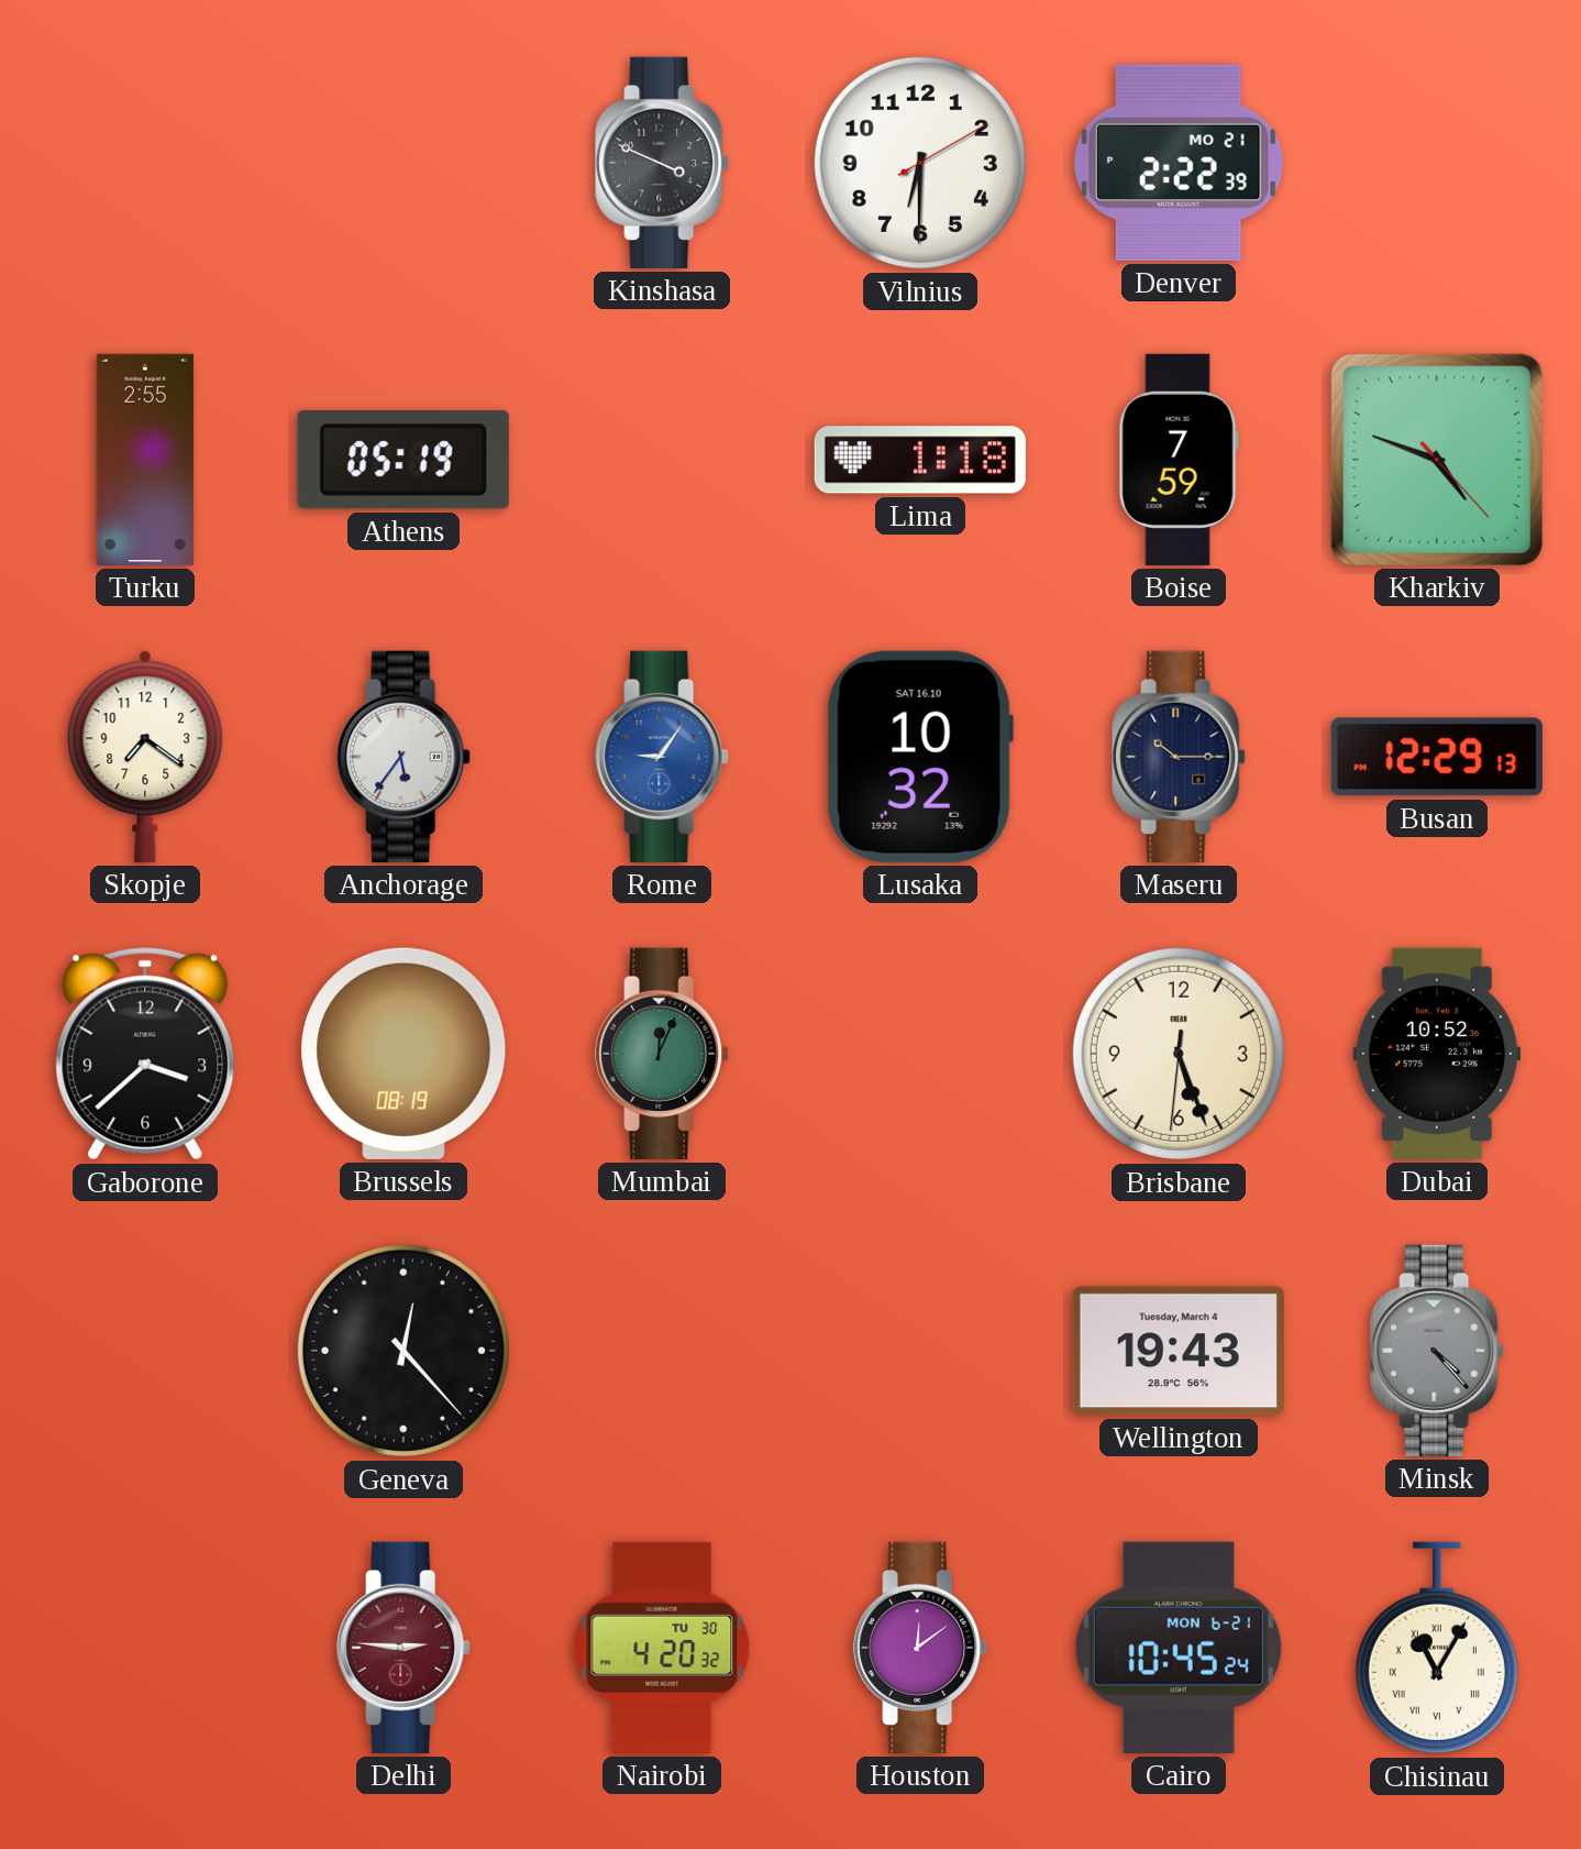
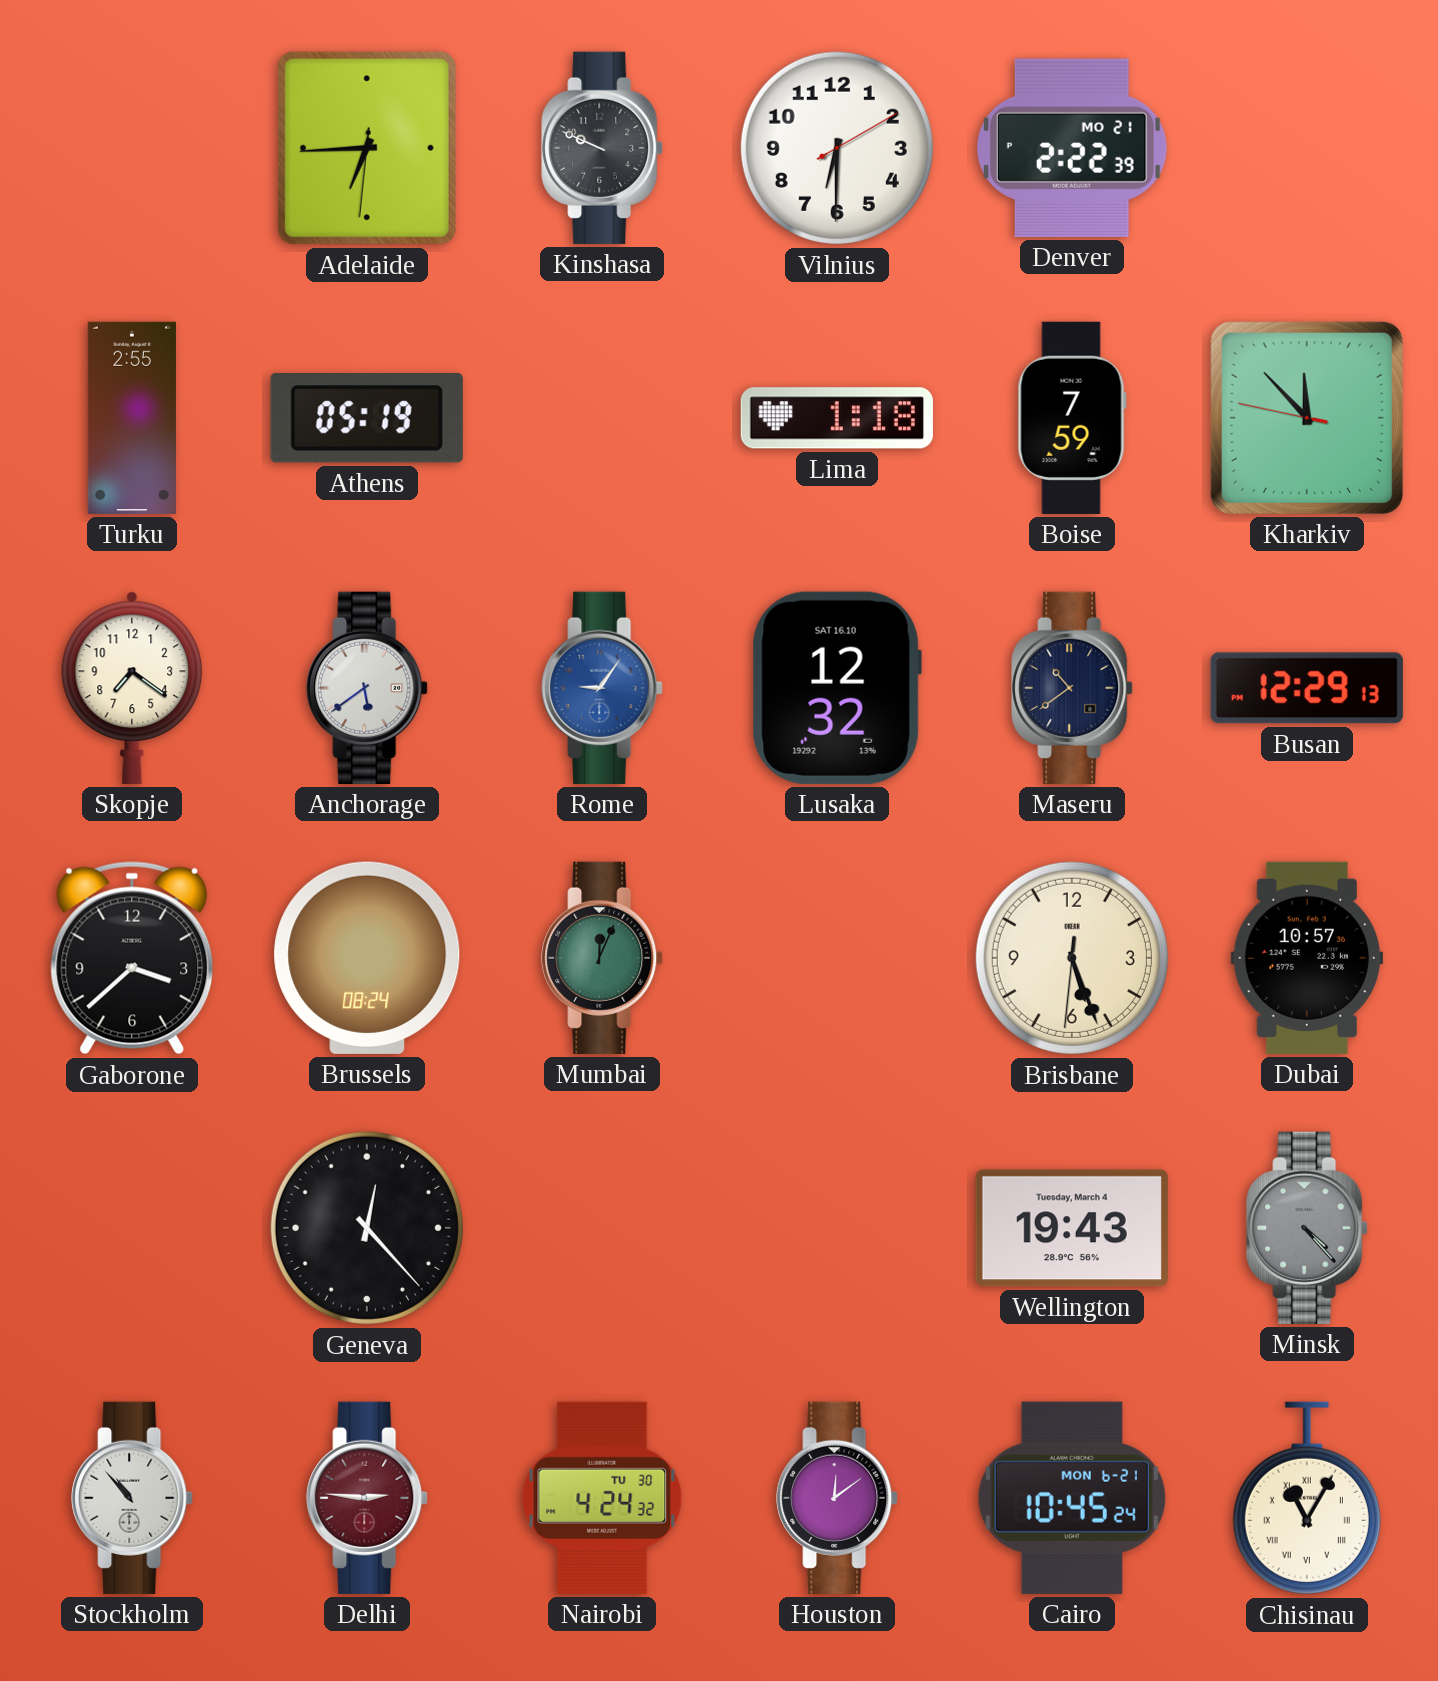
Adelaide: none -> 6:44 (367, 148)
Kinshasa: 3:49 -> 9:49 (602, 148)
Kharkiv: 4:48 -> 11:52 (1307, 418)
Anchorage: 5:36 -> 5:39 (367, 688)
Lusaka: 10:32 -> 12:32 (837, 688)
Maseru: 10:15 -> 10:39 (1072, 688)
Brussels: 08:19 -> 08:24 (367, 958)
Dubai: 10:52 -> 10:57 (1307, 958)
Stockholm: none -> 10:53 (132, 1498)
Nairobi: 4:20 -> 4:24 (602, 1498)
